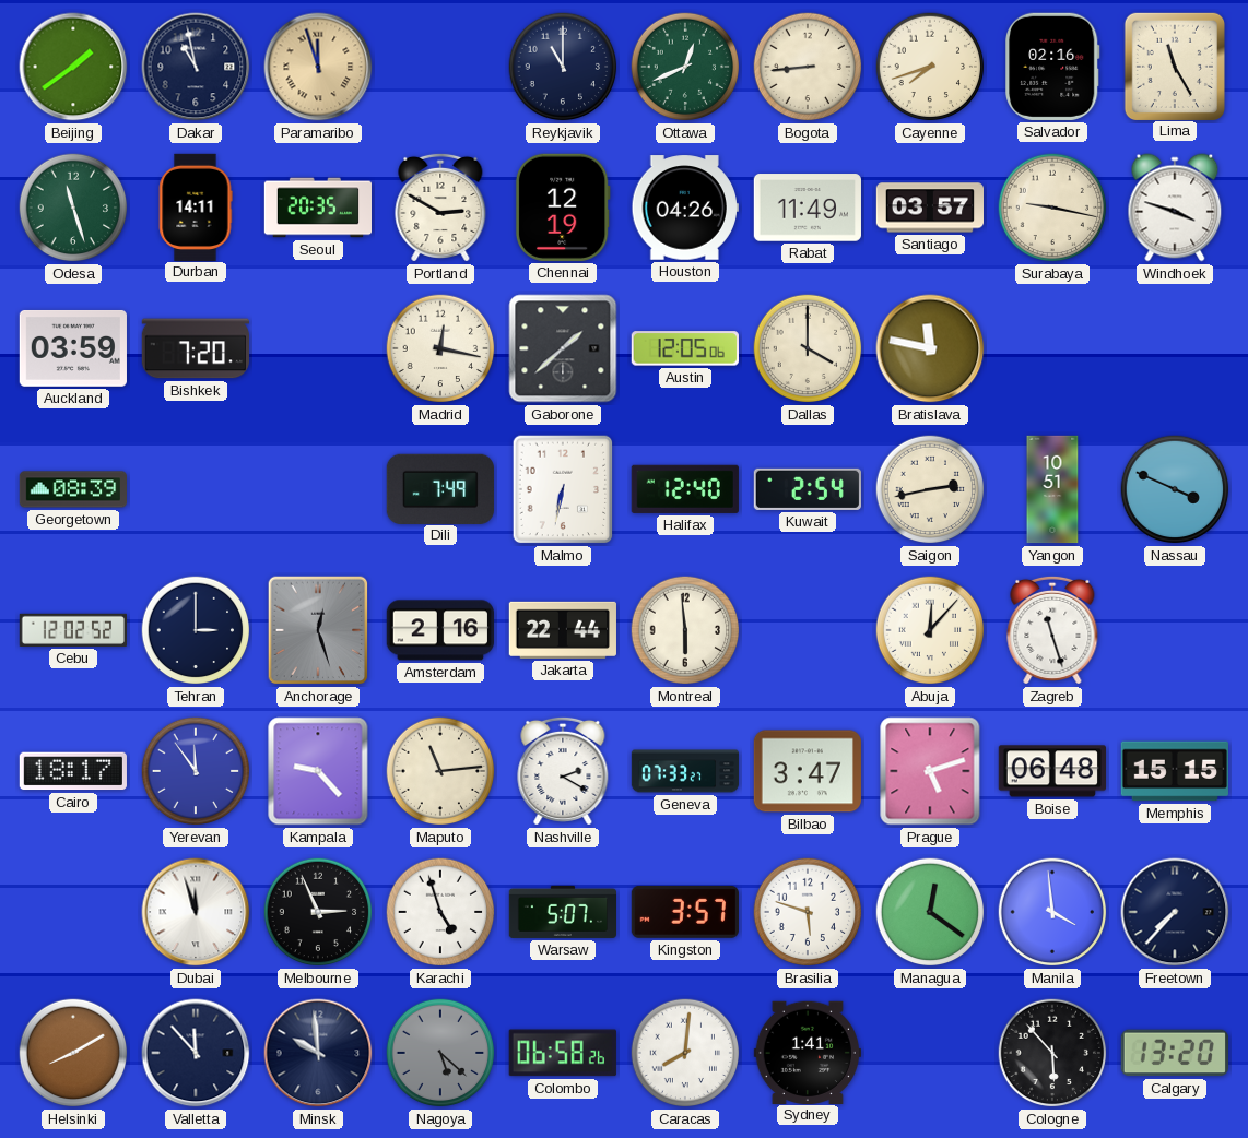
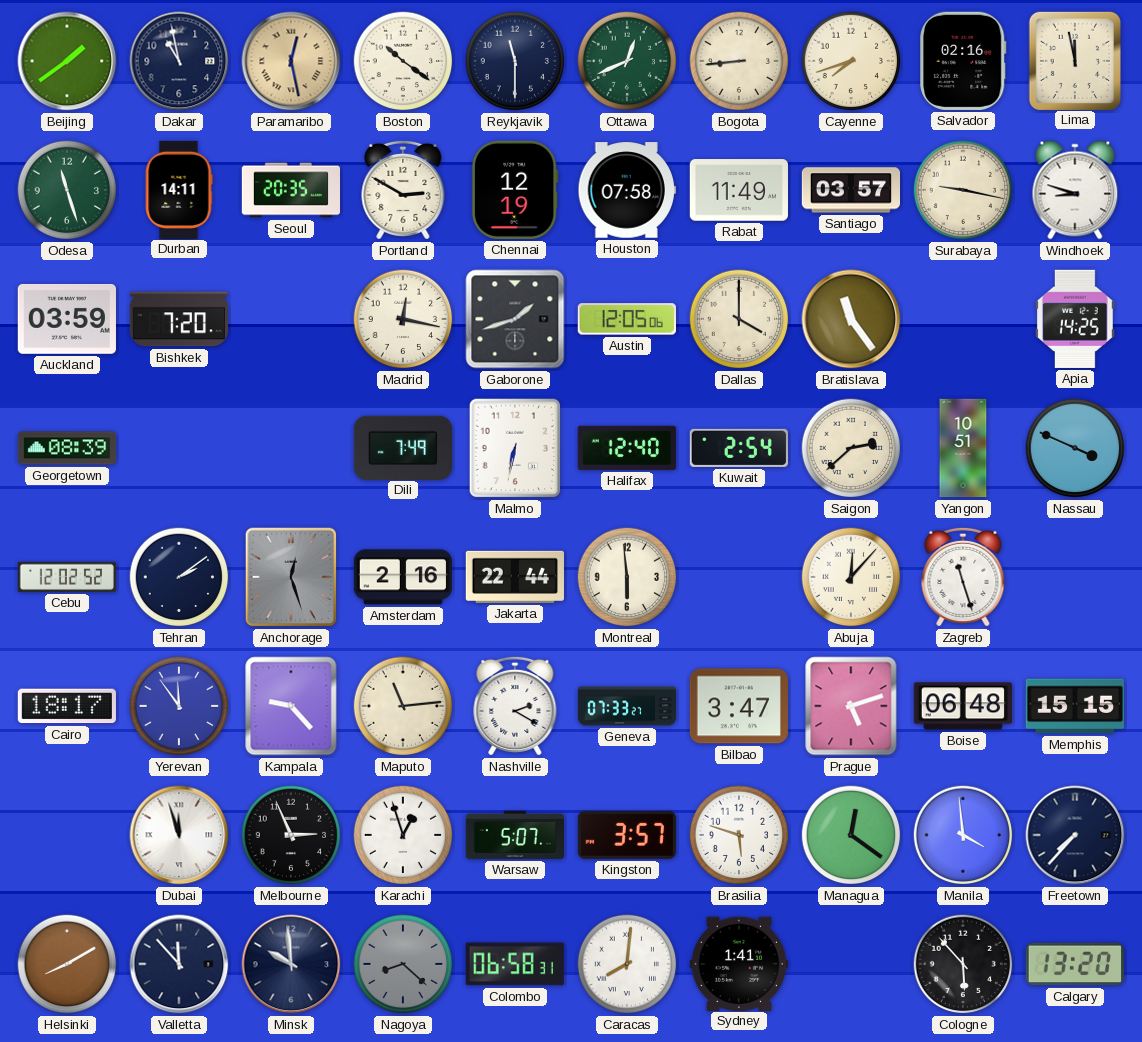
Paramaribo: 11:57 -> 12:28 (291, 61)
Boston: none -> 10:21 (403, 61)
Reykjavik: 11:00 -> 11:30 (515, 61)
Lima: 11:25 -> 11:58 (1074, 60)
Houston: 04:26 -> 07:58 (627, 190)
Windhoek: 3:48 -> 8:48 (1075, 190)
Gaborone: 1:38 -> 1:42 (515, 319)
Bratislava: 11:47 -> 11:24 (851, 319)
Apia: none -> 14:25 (1075, 319)
Saigon: 2:43 -> 2:38 (851, 448)
Tehran: 3:00 -> 2:09 (179, 577)
Karachi: 4:57 -> 12:57 (403, 835)
Nagoya: 5:22 -> 8:22 (403, 964)
Colombo: 06:58:26 -> 06:58:31 (515, 964)
